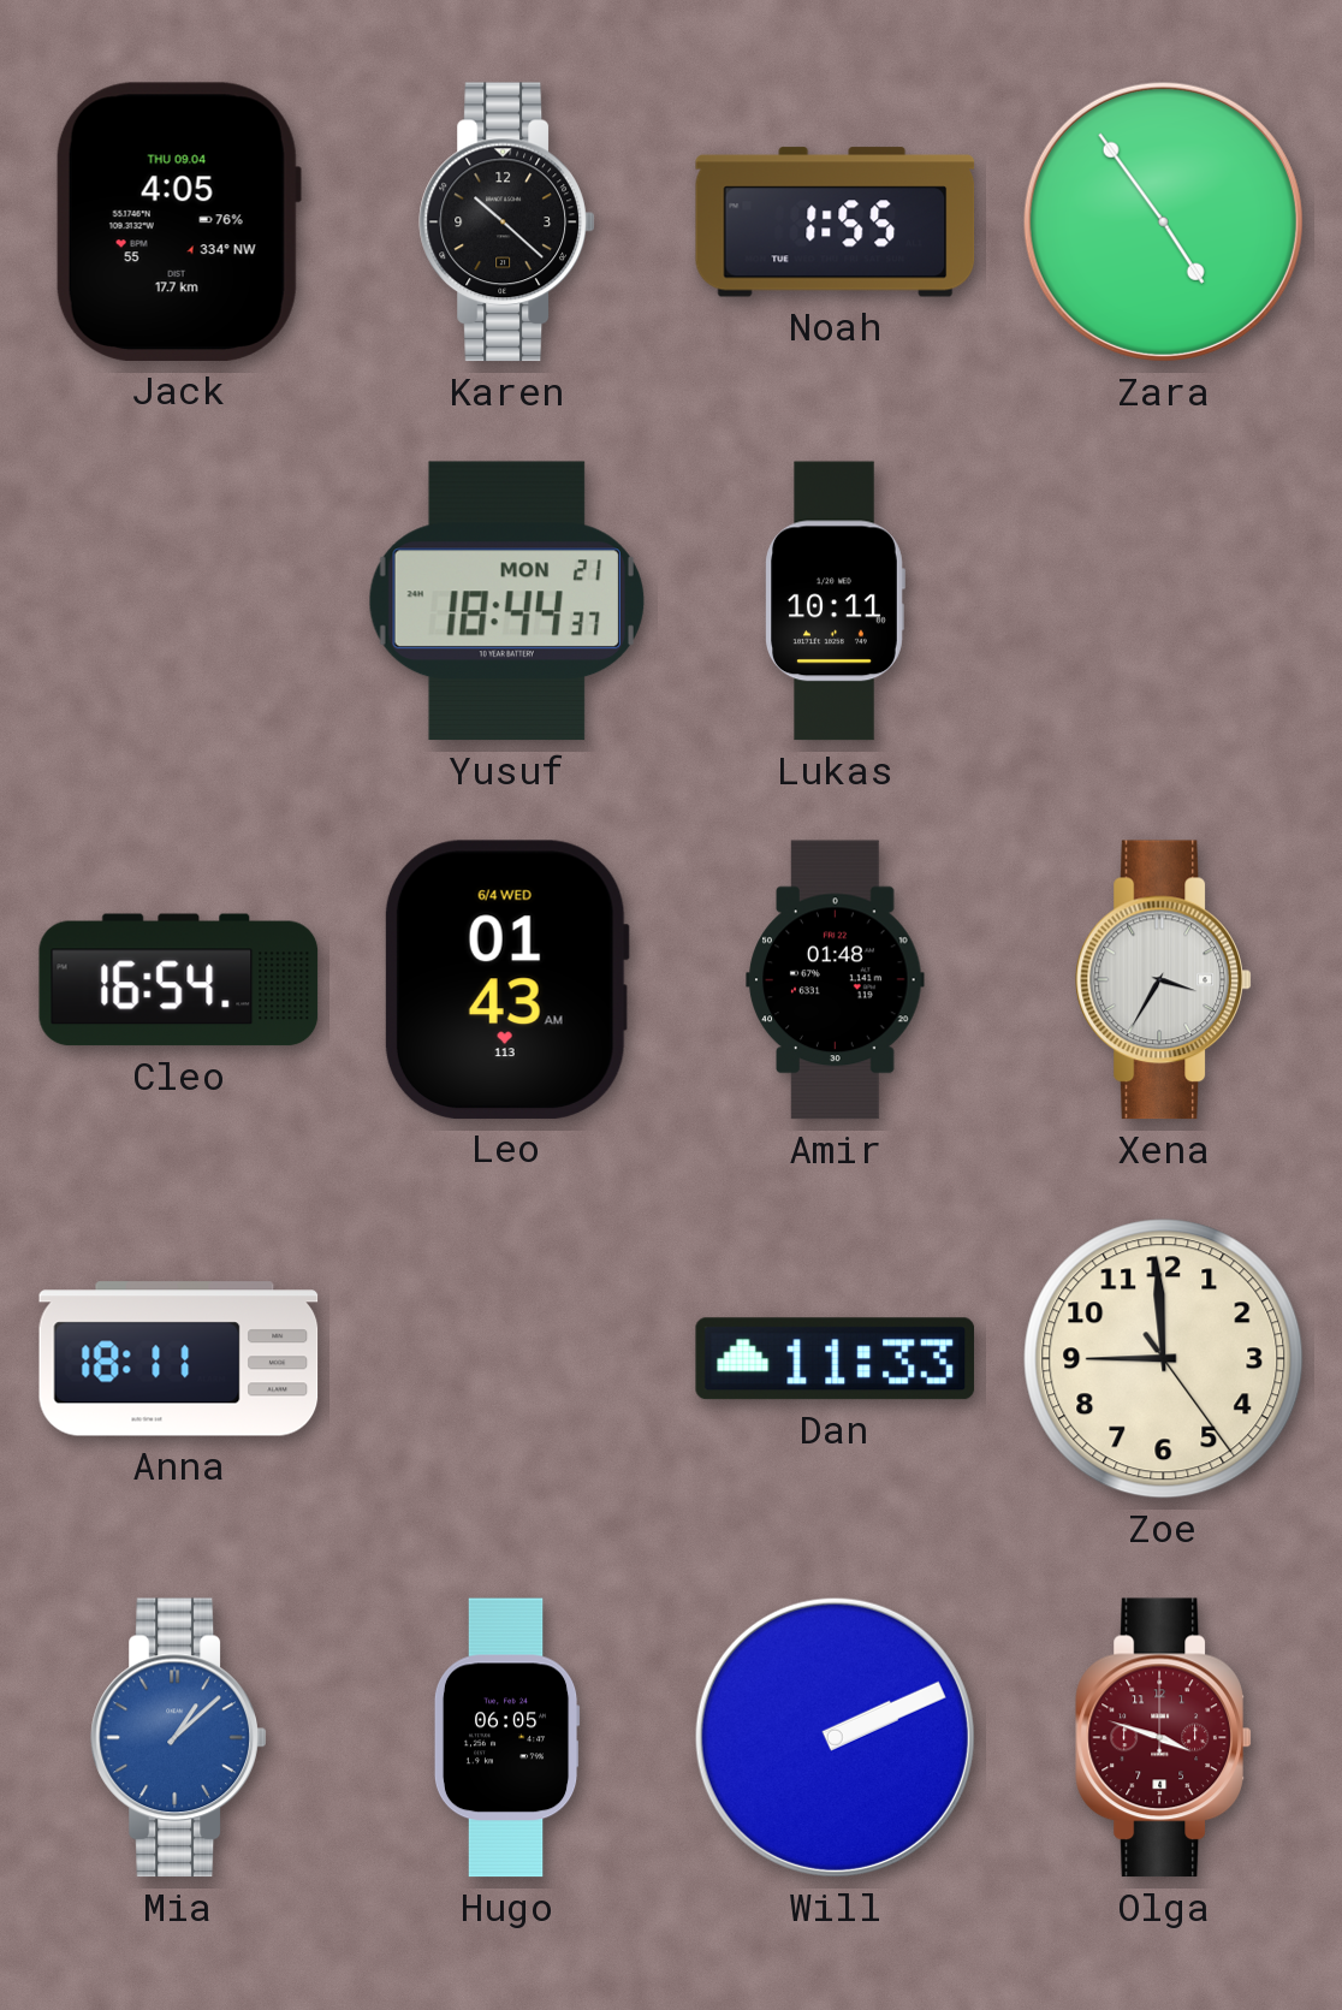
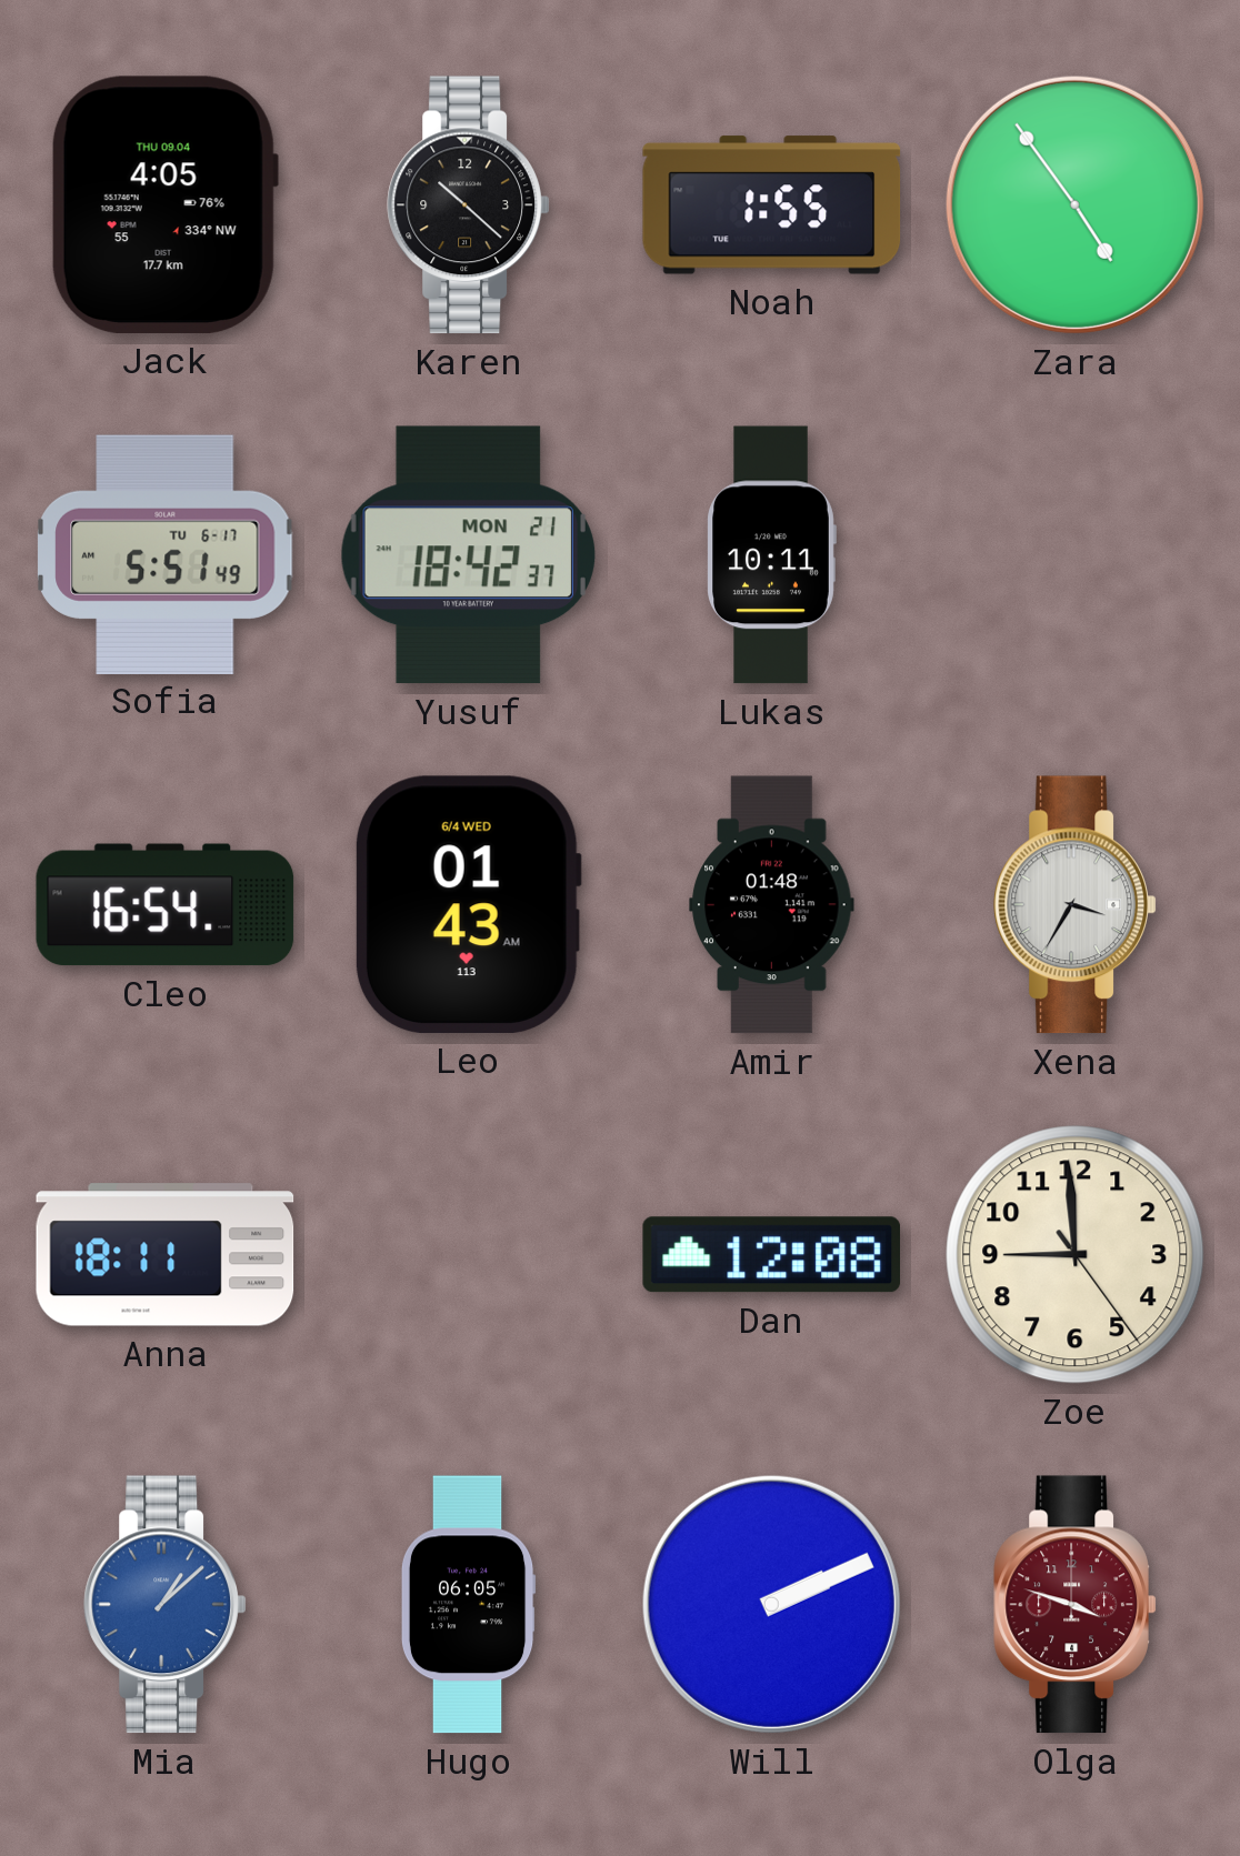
Sofia: none -> 5:51 (166, 554)
Yusuf: 18:44 -> 18:42 (468, 555)
Dan: 11:33 -> 12:08 (771, 1255)
